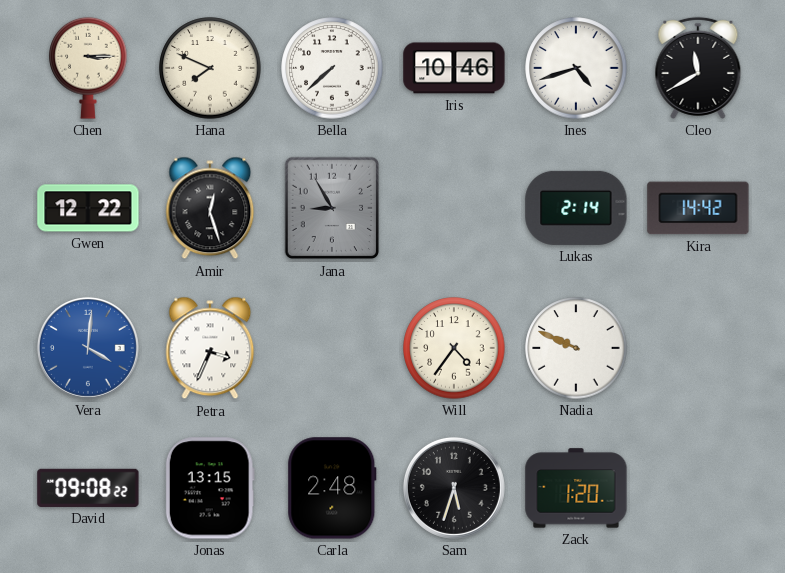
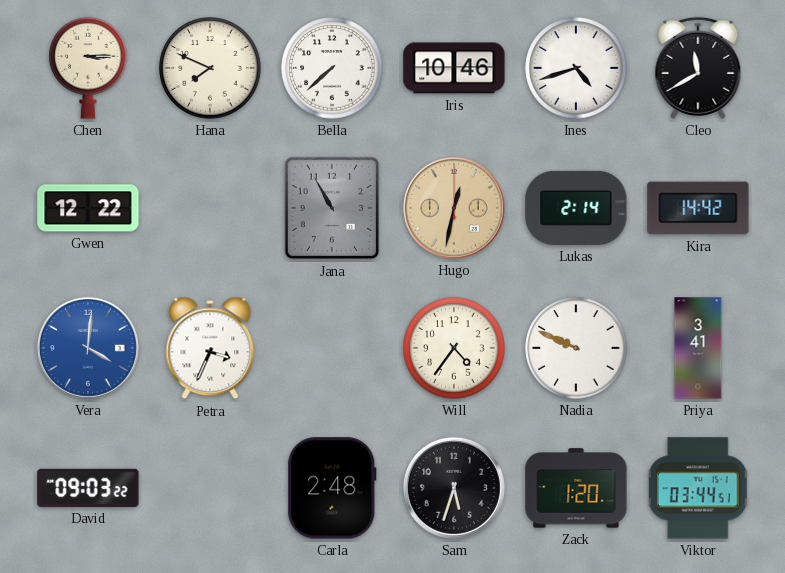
Amir: 12:27 -> none (210, 208)
Jana: 8:55 -> 10:55 (332, 208)
Hugo: none -> 12:32 (454, 208)
Priya: none -> 3:41 (698, 348)
David: 09:08 -> 09:03 (88, 488)
Jonas: 13:15 -> none (210, 488)
Viktor: none -> 03:44 (698, 488)
